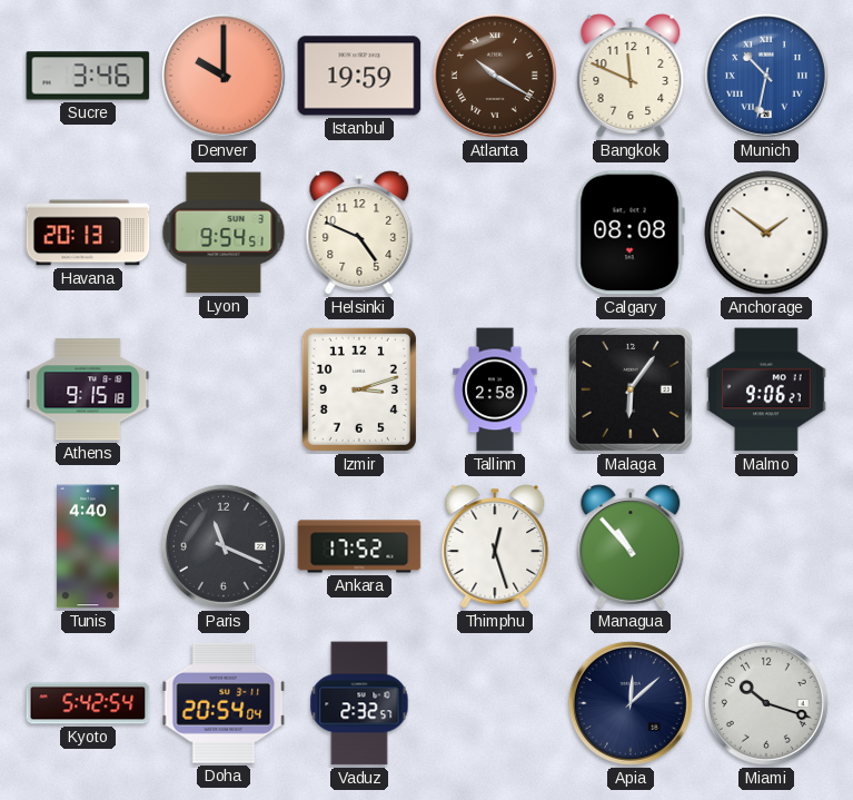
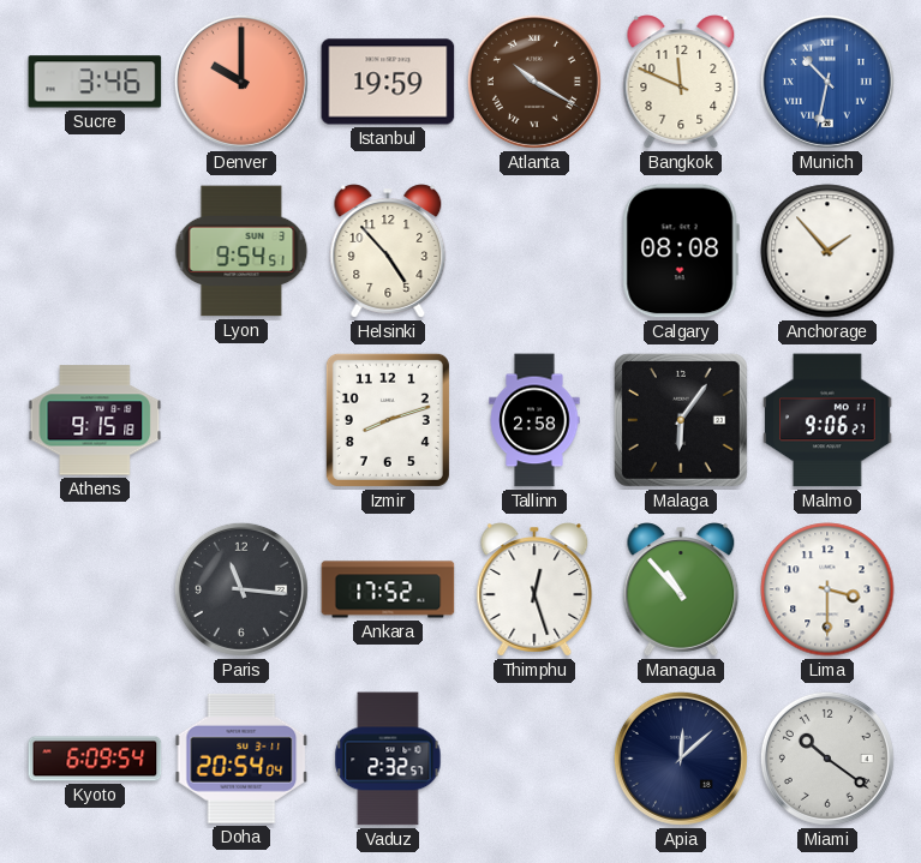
Havana: 20:13 -> none (88, 233)
Helsinki: 4:49 -> 4:53 (388, 251)
Anchorage: 1:51 -> 1:53 (827, 251)
Izmir: 3:12 -> 8:12 (388, 420)
Tunis: 4:40 -> none (89, 546)
Paris: 11:19 -> 11:16 (241, 589)
Lima: none -> 3:30 (827, 589)
Kyoto: 5:42 -> 6:09 (95, 759)
Miami: 10:18 -> 10:21 (827, 759)
